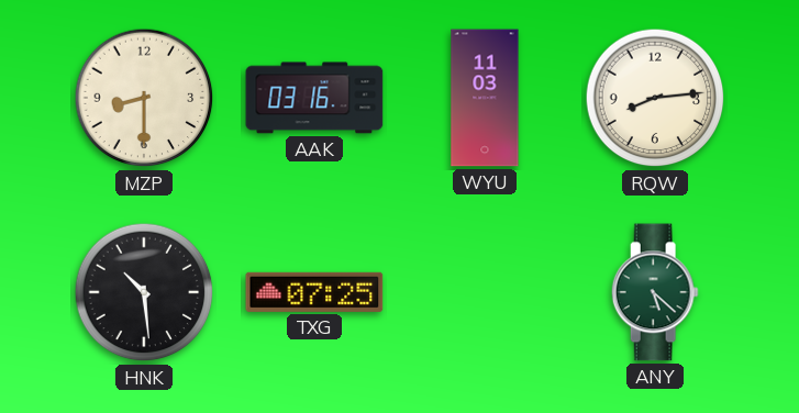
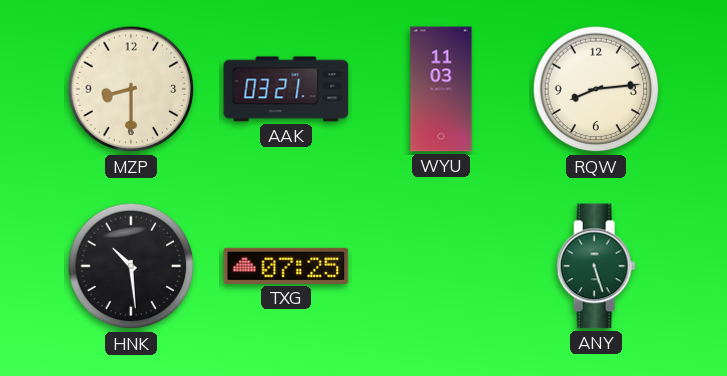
AAK: 03:16 -> 03:21 (286, 89)
ANY: 5:22 -> 5:27 (596, 266)
